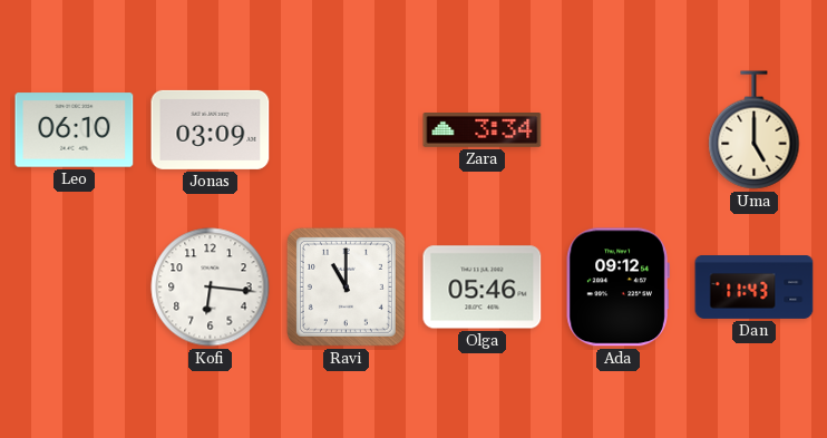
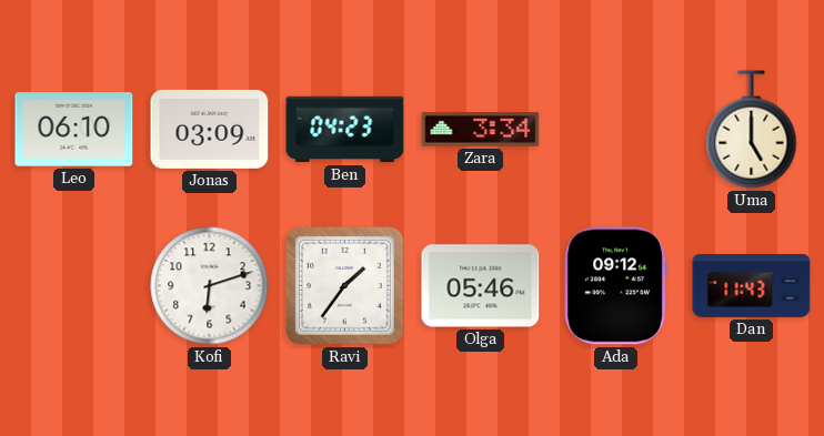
Ben: none -> 04:23 (345, 130)
Kofi: 6:16 -> 6:12 (210, 286)
Ravi: 11:00 -> 1:36 (344, 285)
